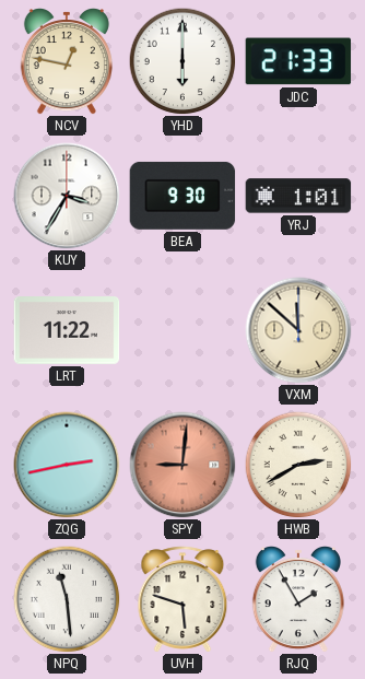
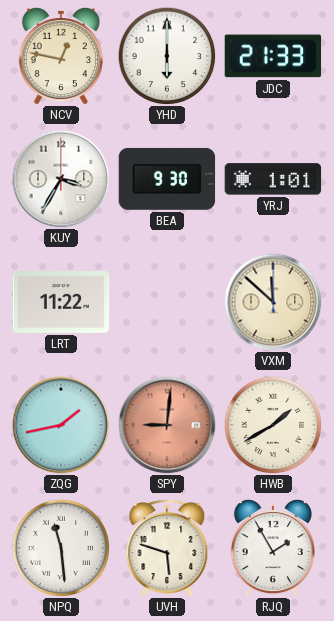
ZQG: 2:43 -> 1:43 (61, 425)
HWB: 2:40 -> 1:40 (273, 425)
